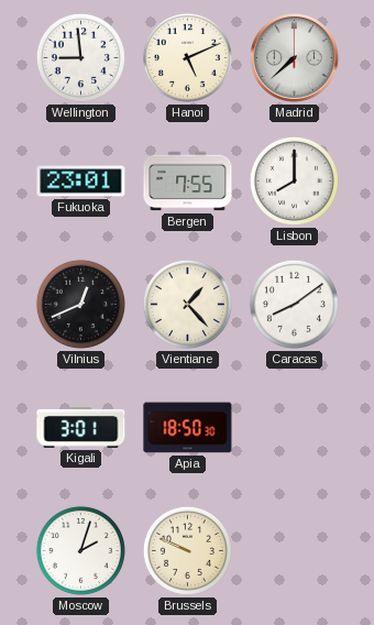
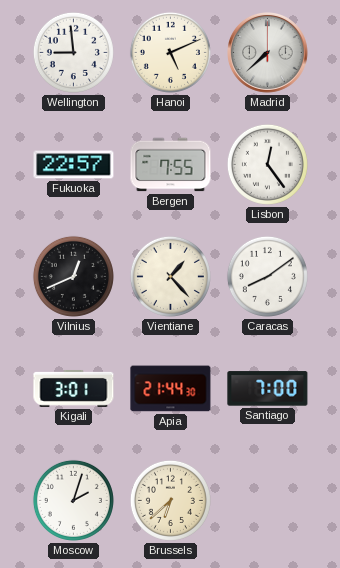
Fukuoka: 23:01 -> 22:57 (74, 165)
Lisbon: 8:00 -> 12:24 (267, 164)
Apia: 18:50 -> 21:44 (171, 389)
Santiago: none -> 7:00 (268, 389)
Brussels: 9:49 -> 6:38 (170, 500)
